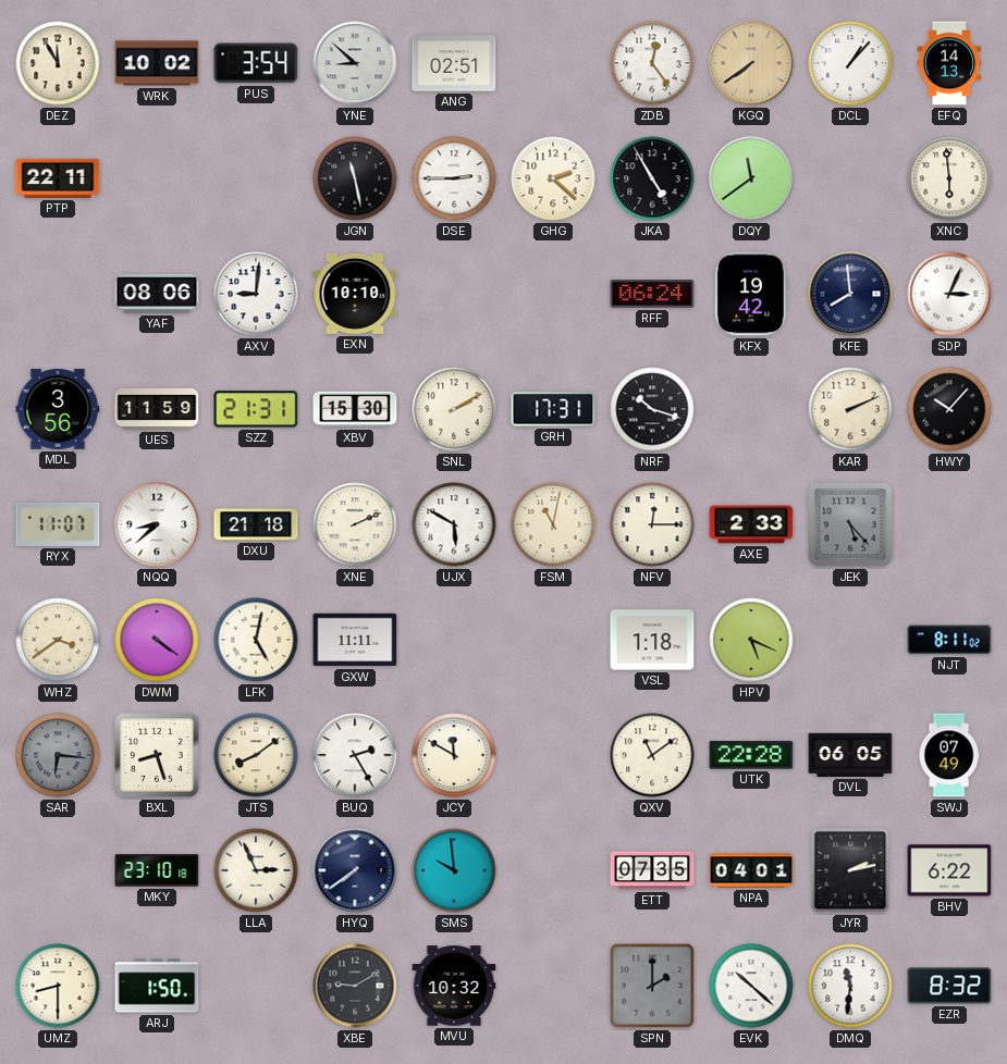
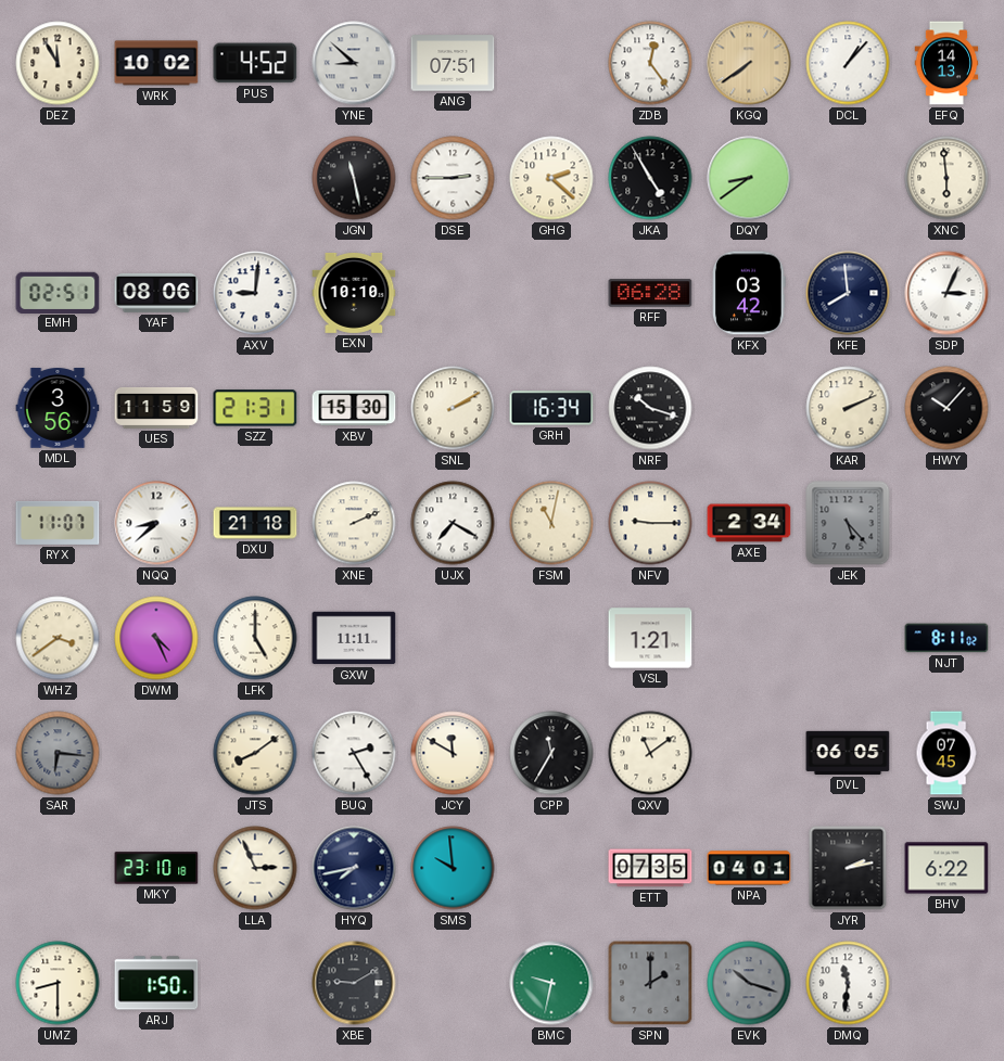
PUS: 3:54 -> 4:52 (255, 63)
ANG: 02:51 -> 07:51 (453, 63)
PTP: 22:11 -> none (58, 178)
DQY: 11:39 -> 8:39 (749, 178)
EMH: none -> 02:51 (58, 292)
RFF: 06:24 -> 06:28 (650, 293)
KFX: 19:42 -> 03:42 (749, 293)
GRH: 17:31 -> 16:34 (551, 408)
UJX: 5:50 -> 7:20 (453, 523)
NFV: 12:15 -> 9:15 (650, 523)
AXE: 2:33 -> 2:34 (749, 523)
DWM: 4:21 -> 4:26 (156, 638)
LFK: 5:02 -> 5:00 (255, 638)
VSL: 1:18 -> 1:21 (650, 638)
HPV: 5:19 -> none (751, 640)
BXL: 8:27 -> none (157, 755)
CPP: none -> 11:35 (551, 753)
UTK: 22:28 -> none (751, 755)
SWJ: 07:49 -> 07:45 (946, 753)
HYQ: 7:39 -> 7:43 (354, 868)
MVU: 10:32 -> none (454, 986)
BMC: none -> 9:32 (551, 983)
EVK: 10:22 -> 10:18 (749, 983)
EVK dial: white -> grey (749, 983)
EZR: 8:32 -> none (949, 986)
